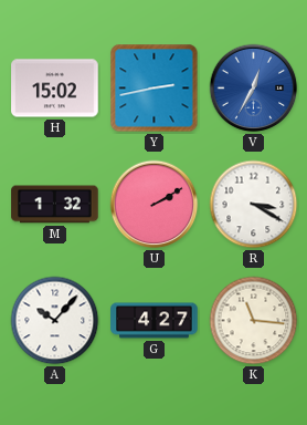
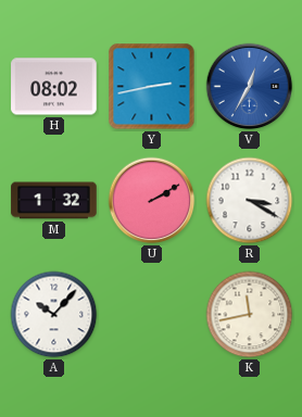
H: 15:02 -> 08:02 (54, 87)
G: 4:27 -> none (155, 321)
K: 11:16 -> 11:43 (250, 315)
